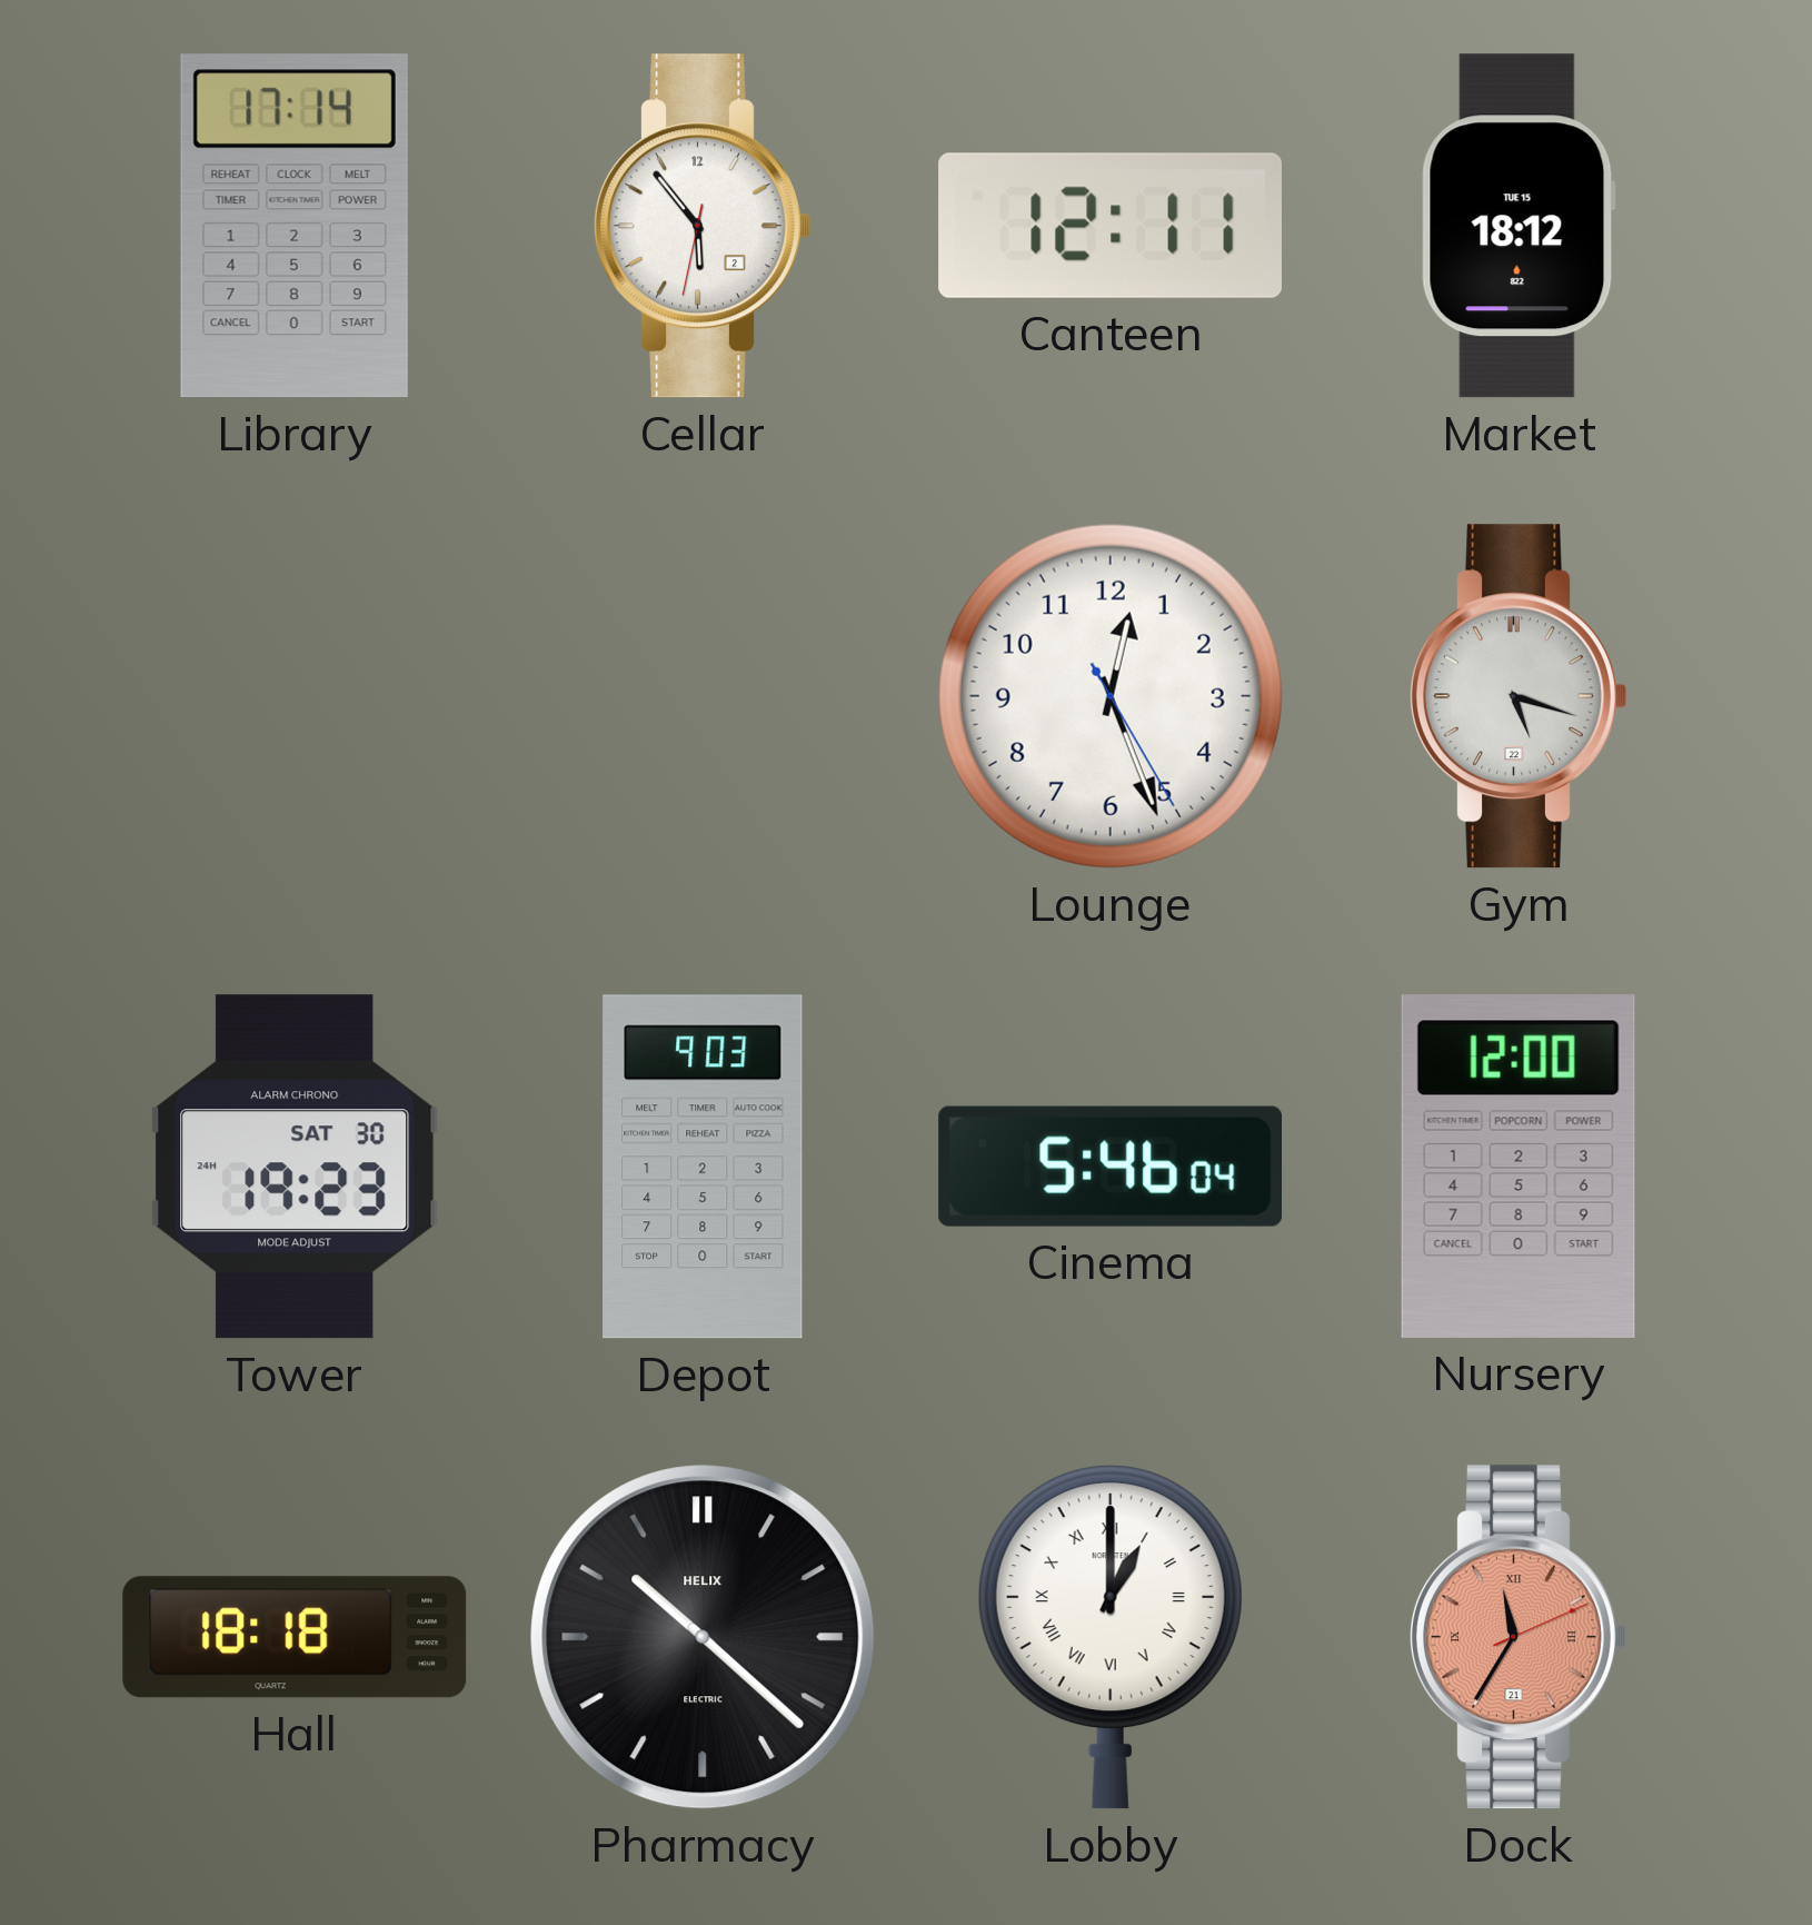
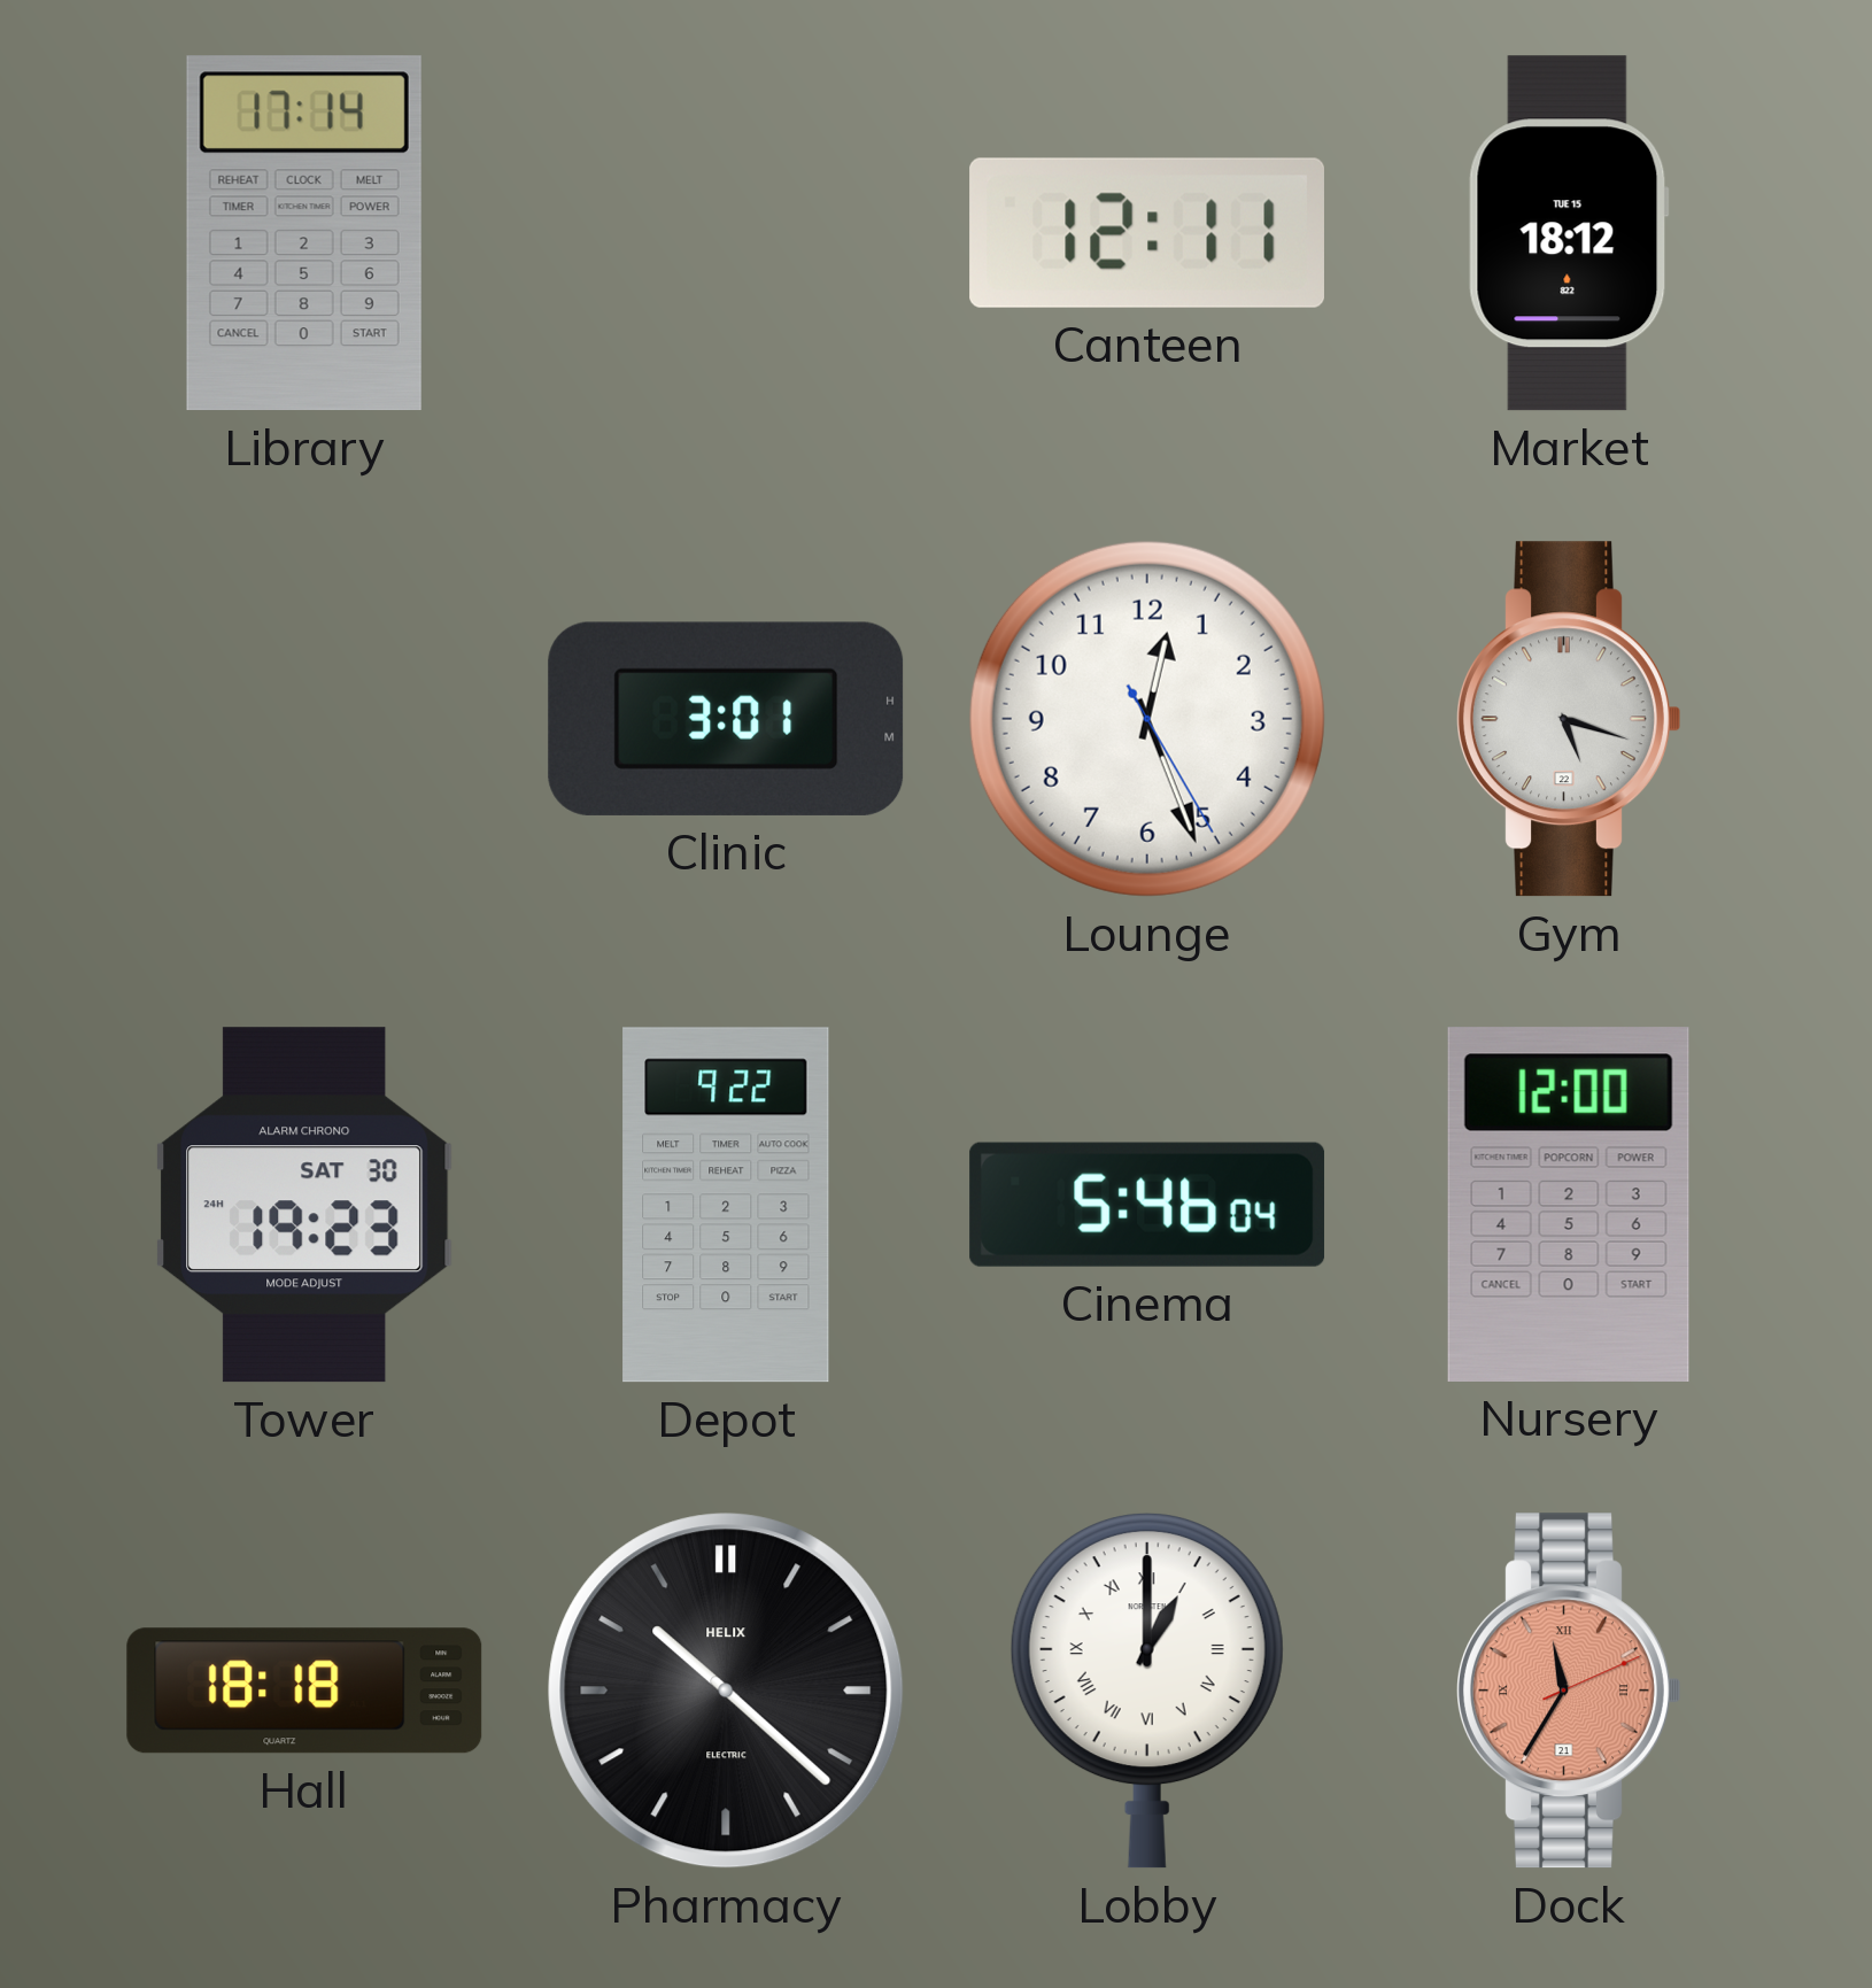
Cellar: 5:53 -> none (703, 226)
Clinic: none -> 3:01 (726, 719)
Depot: 9:03 -> 9:22 (726, 1205)
